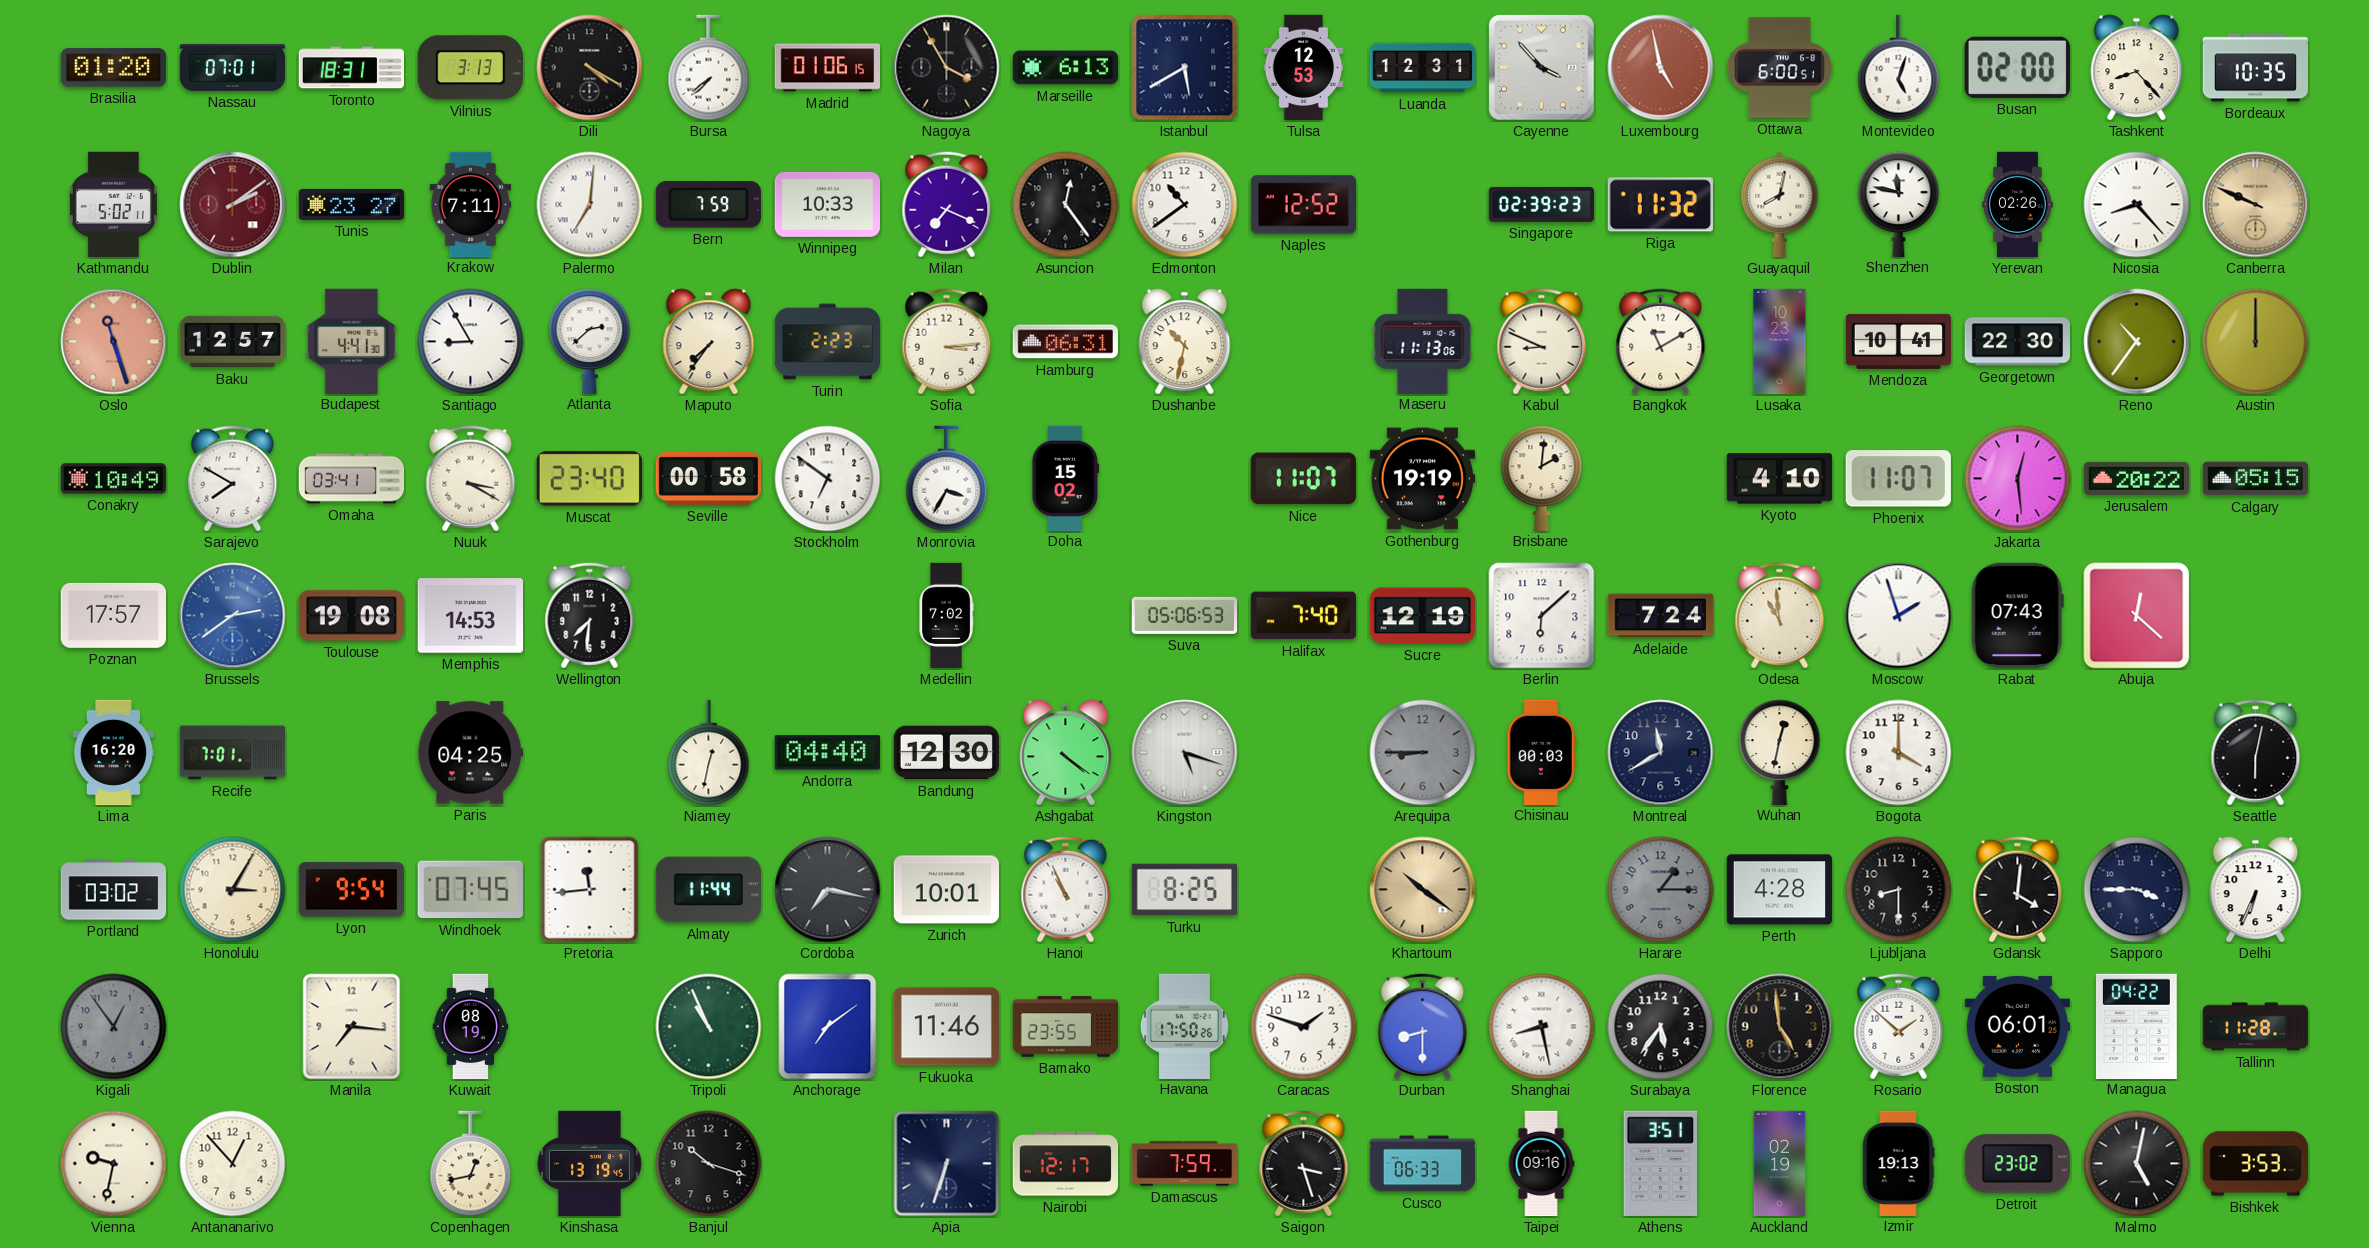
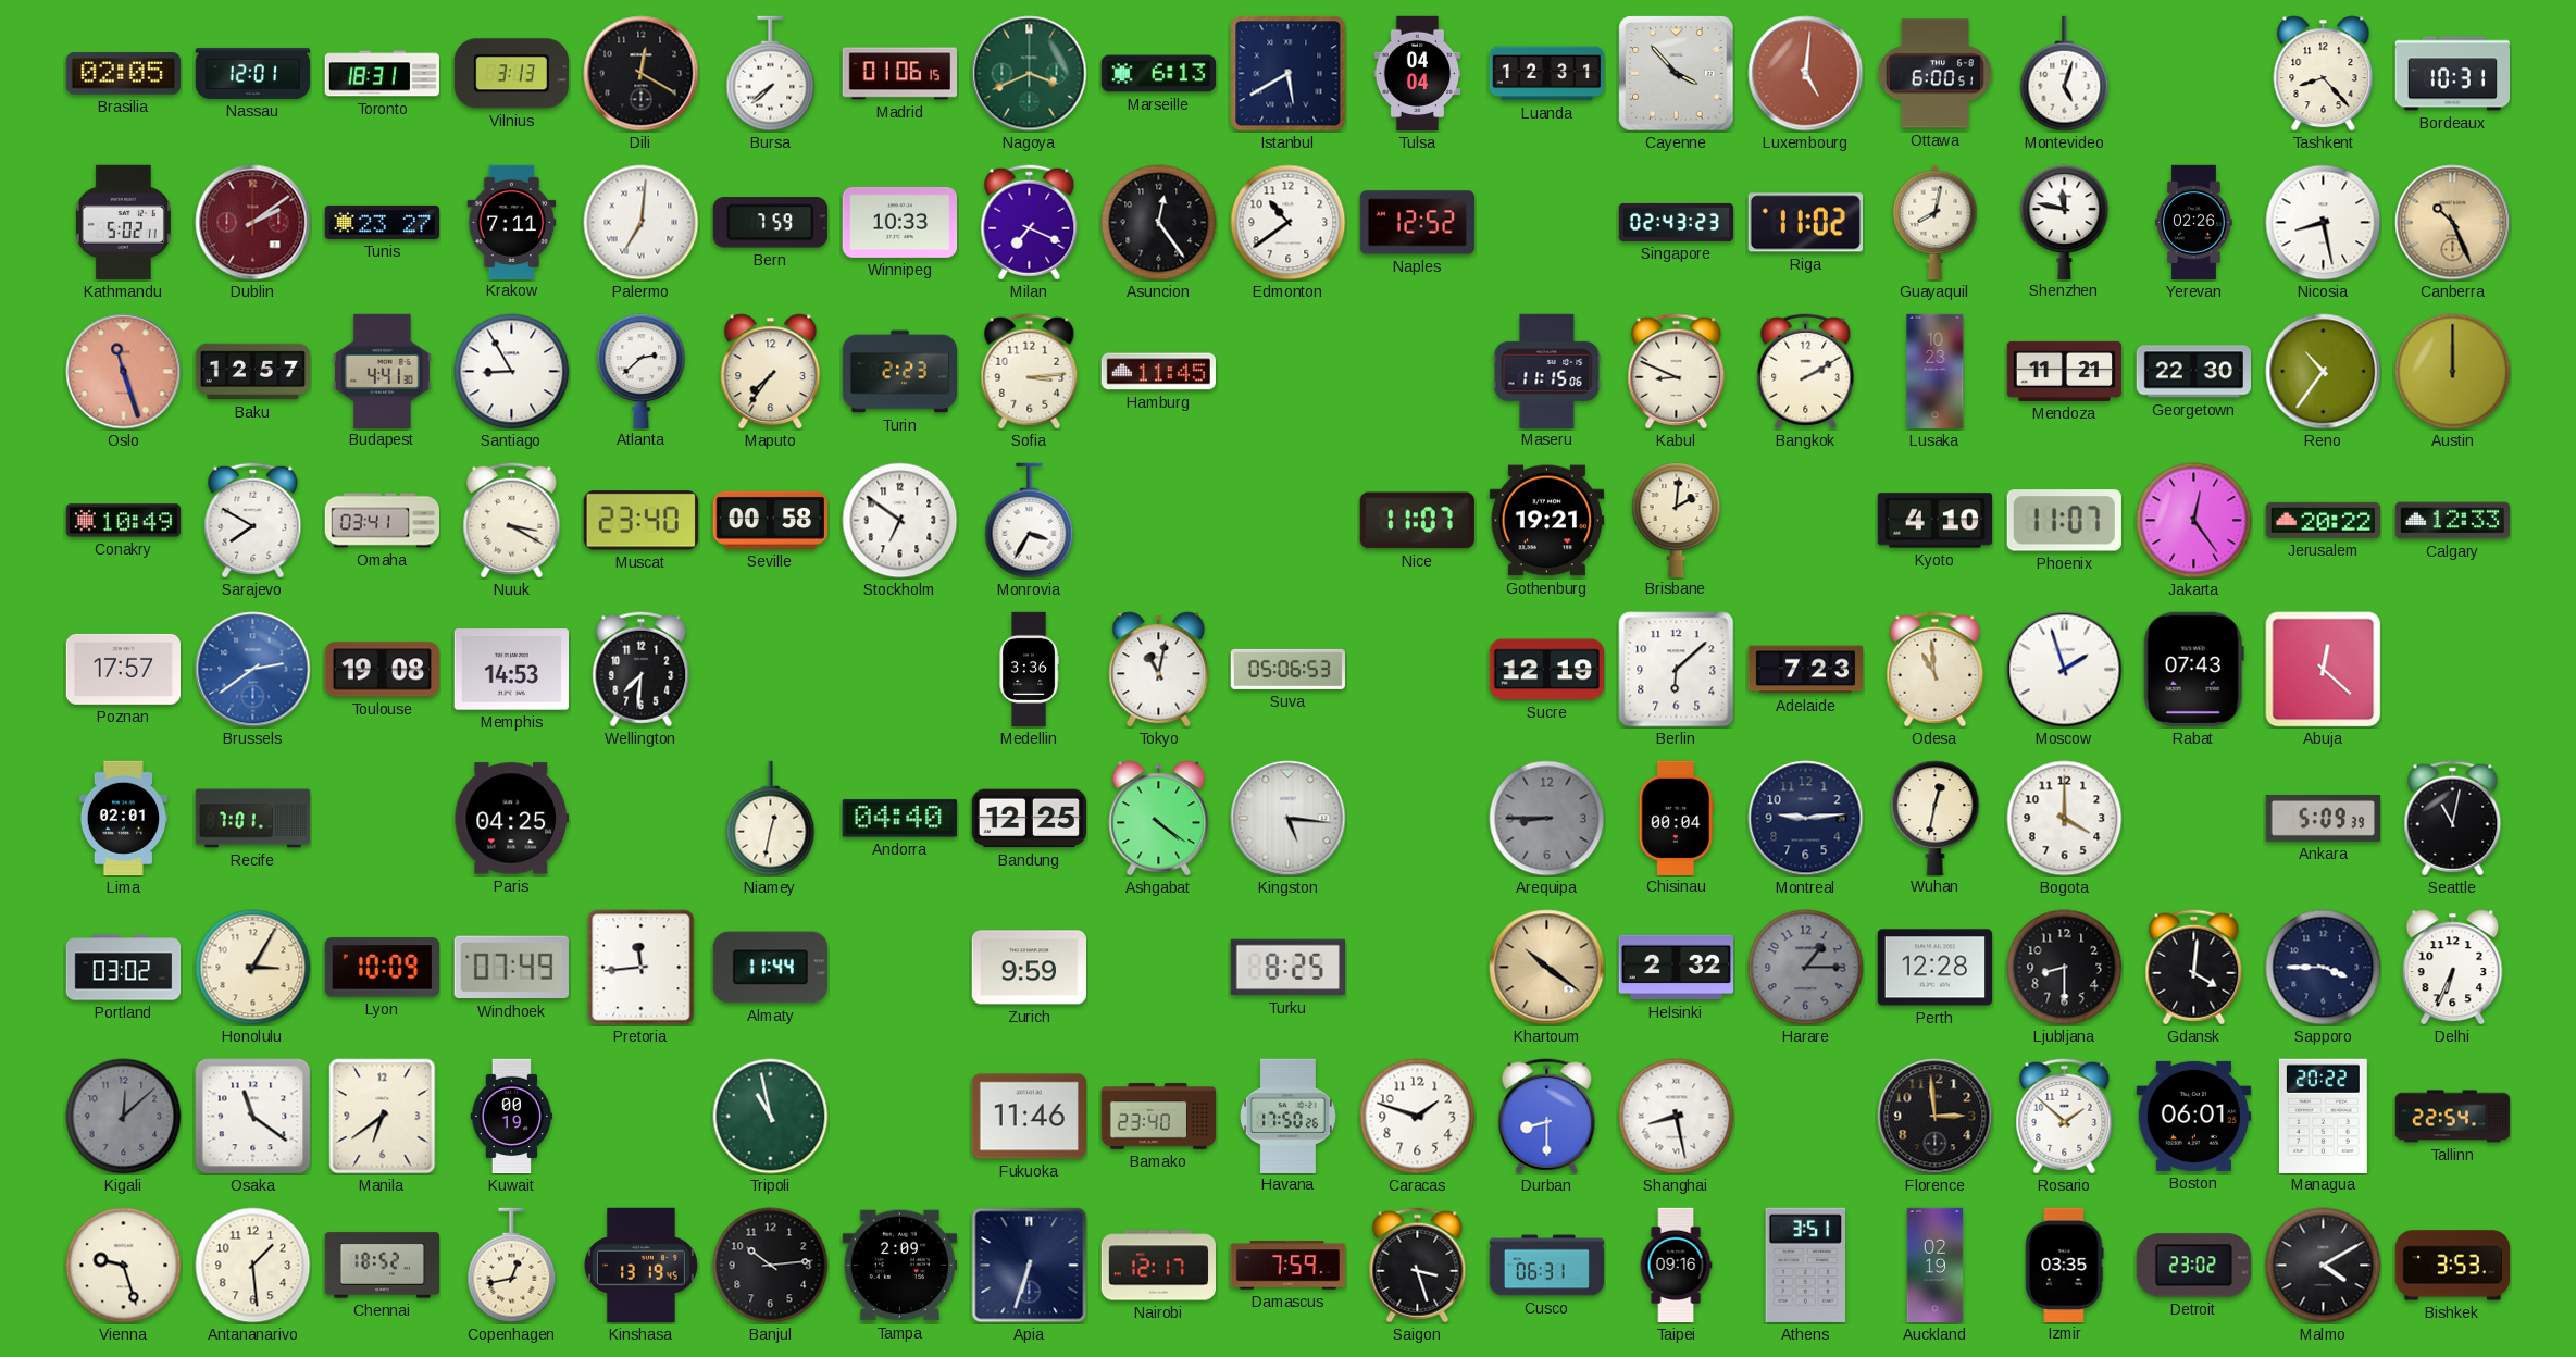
Brasilia: 01:20 -> 02:05 (123, 74)
Nassau: 07:01 -> 12:01 (253, 73)
Dili: 4:20 -> 12:20 (642, 74)
Nagoya: 3:55 -> 3:41 (1030, 74)
Nagoya dial: black -> green (1030, 74)
Tulsa: 12:53 -> 04:04 (1418, 74)
Luxembourg: 4:58 -> 5:01 (1806, 74)
Busan: 02:00 -> none (2017, 67)
Bordeaux: 10:35 -> 10:31 (2452, 74)
Singapore: 02:39 -> 02:43 (1676, 222)
Riga: 11:32 -> 11:02 (1805, 223)
Nicosia: 8:23 -> 8:28 (2324, 223)
Canberra: 9:49 -> 10:26 (2453, 223)
Hamburg: 06:31 -> 11:45 (1158, 372)
Dushanbe: 10:32 -> none (1185, 342)
Maseru: 11:13 -> 11:15 (1547, 371)
Bangkok: 11:10 -> 2:10 (1806, 372)
Mendoza: 10:41 -> 11:21 (2064, 371)
Doha: 15:02 -> none (1066, 478)
Gothenburg: 19:19 -> 19:21 (1546, 521)
Jakarta: 12:29 -> 12:24 (2194, 521)
Calgary: 05:15 -> 12:33 (2452, 521)
Medellin: 7:02 -> 3:36 (1029, 670)
Tokyo: none -> 11:02 (1159, 670)
Halifax: 7:40 -> none (1303, 616)
Adelaide: 7:24 -> 7:23 (1806, 670)
Lima: 16:20 -> 02:01 (123, 819)
Bandung: 12:30 -> 12:25 (1029, 819)
Kingston: 5:18 -> 5:16 (1289, 819)
Chisinau: 00:03 -> 00:04 (1676, 818)
Montreal: 11:40 -> 9:14 (1806, 819)
Ankara: none -> 5:09 (2323, 818)
Seattle: 6:02 -> 11:02 (2453, 819)
Lyon: 9:54 -> 10:09 (382, 968)
Windhoek: 07:45 -> 07:49 (511, 968)
Cordoba: 7:17 -> none (828, 890)
Zurich: 10:01 -> 9:59 (1029, 968)
Hanoi: 10:56 -> none (1066, 890)
Helsinki: none -> 2:32 (1677, 968)
Perth: 4:28 -> 12:28 (1934, 968)
Kigali: 12:54 -> 12:08 (124, 1117)
Osaka: none -> 11:21 (253, 1117)
Manila: 7:16 -> 6:39 (383, 1117)
Kuwait: 08:19 -> 00:19 (512, 1117)
Tripoli: 10:56 -> 10:58 (771, 1117)
Anchorage: 7:09 -> none (828, 1027)
Bamako: 23:55 -> 23:40 (1158, 1117)
Surabaya: 5:36 -> none (1661, 1027)
Florence: 4:59 -> 2:59 (1936, 1117)
Managua: 04:22 -> 20:22 (2323, 1116)
Tallinn: 11:28 -> 22:54 (2453, 1117)
Vienna: 9:32 -> 9:27 (124, 1266)
Antananarivo: 12:53 -> 1:29 (253, 1266)
Chennai: none -> 18:52 (382, 1266)
Banjul: 10:18 -> 10:14 (771, 1266)
Tampa: none -> 2:09 (899, 1266)
Cusco: 06:33 -> 06:31 (1547, 1266)
Izmir: 19:13 -> 03:35 (2065, 1265)
Malmo: 5:02 -> 4:10 (2324, 1266)
